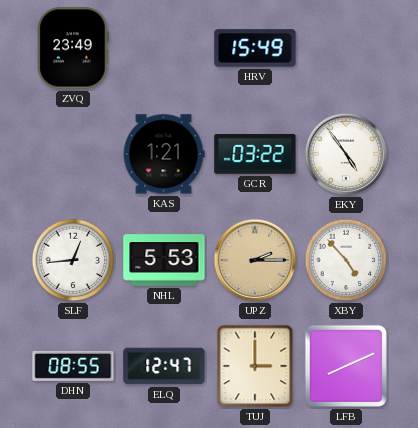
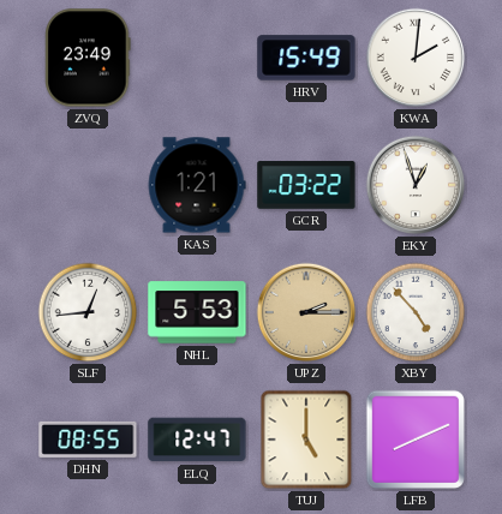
KWA: none -> 2:01 (416, 58)
EKY: 4:54 -> 12:57 (416, 185)
TUJ: 3:00 -> 5:00 (306, 440)
